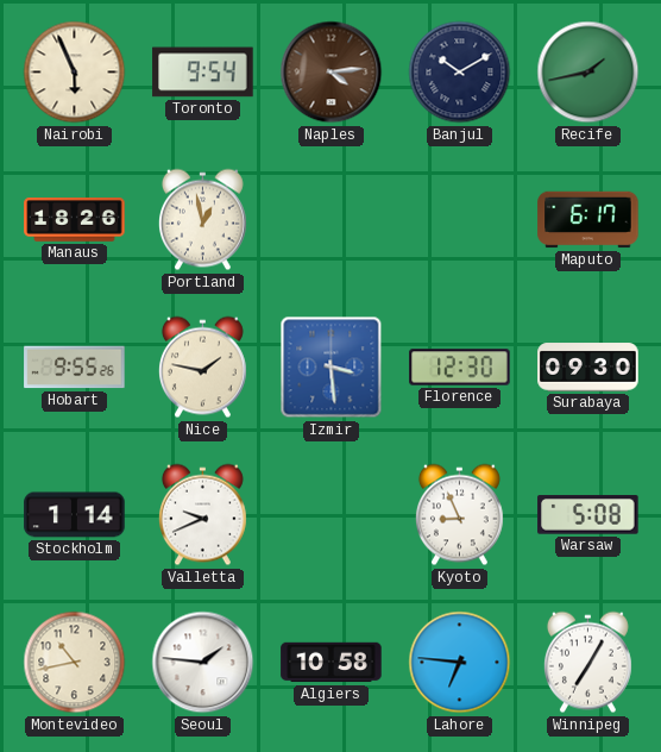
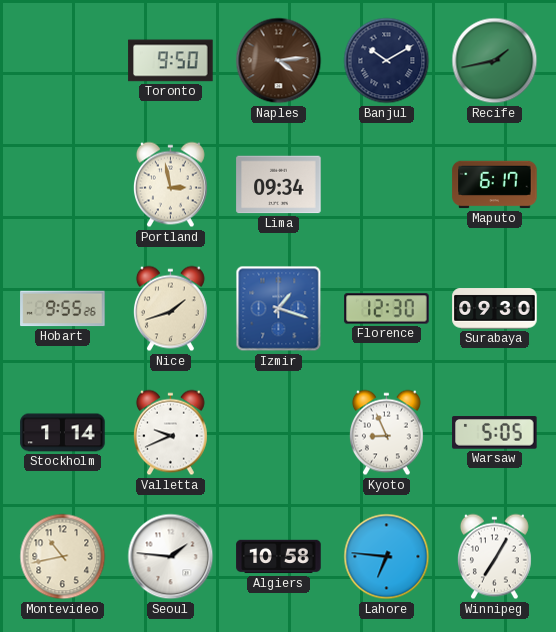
Nairobi: 5:56 -> none (75, 73)
Toronto: 9:54 -> 9:50 (171, 61)
Manaus: 18:26 -> none (75, 220)
Portland: 12:58 -> 2:58 (170, 185)
Lima: none -> 09:34 (279, 185)
Nice: 1:47 -> 1:42 (170, 309)
Izmir: 3:29 -> 1:18 (279, 309)
Warsaw: 5:08 -> 5:05 (495, 433)
